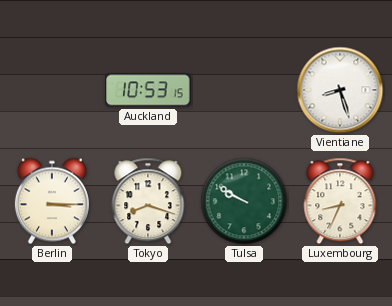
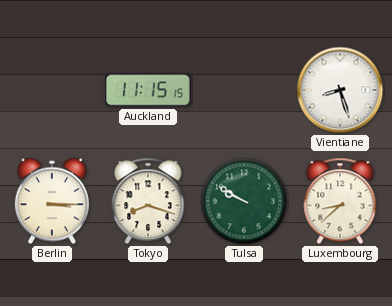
Auckland: 10:53 -> 11:15 (148, 90)
Luxembourg: 8:34 -> 8:38 (340, 201)
